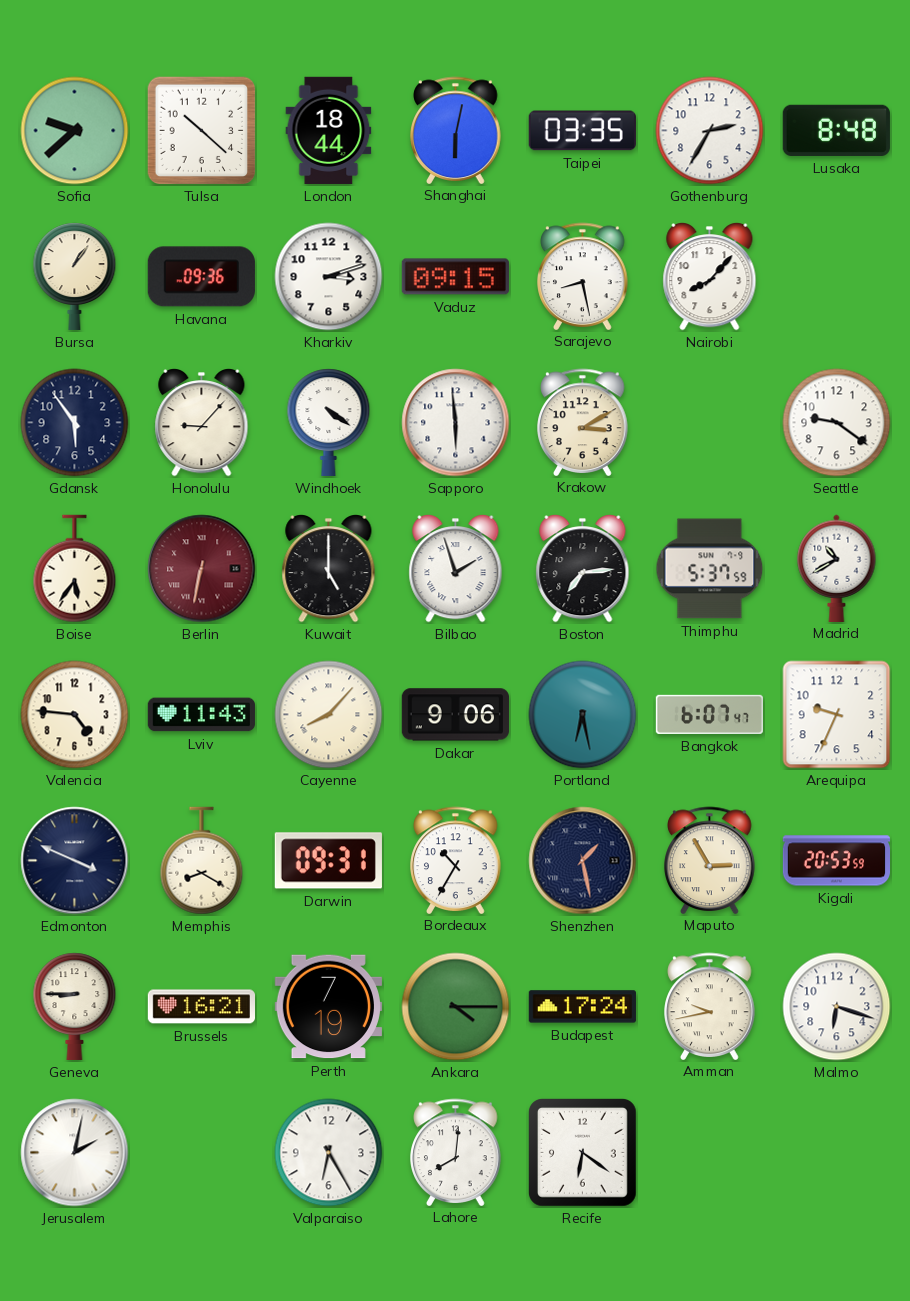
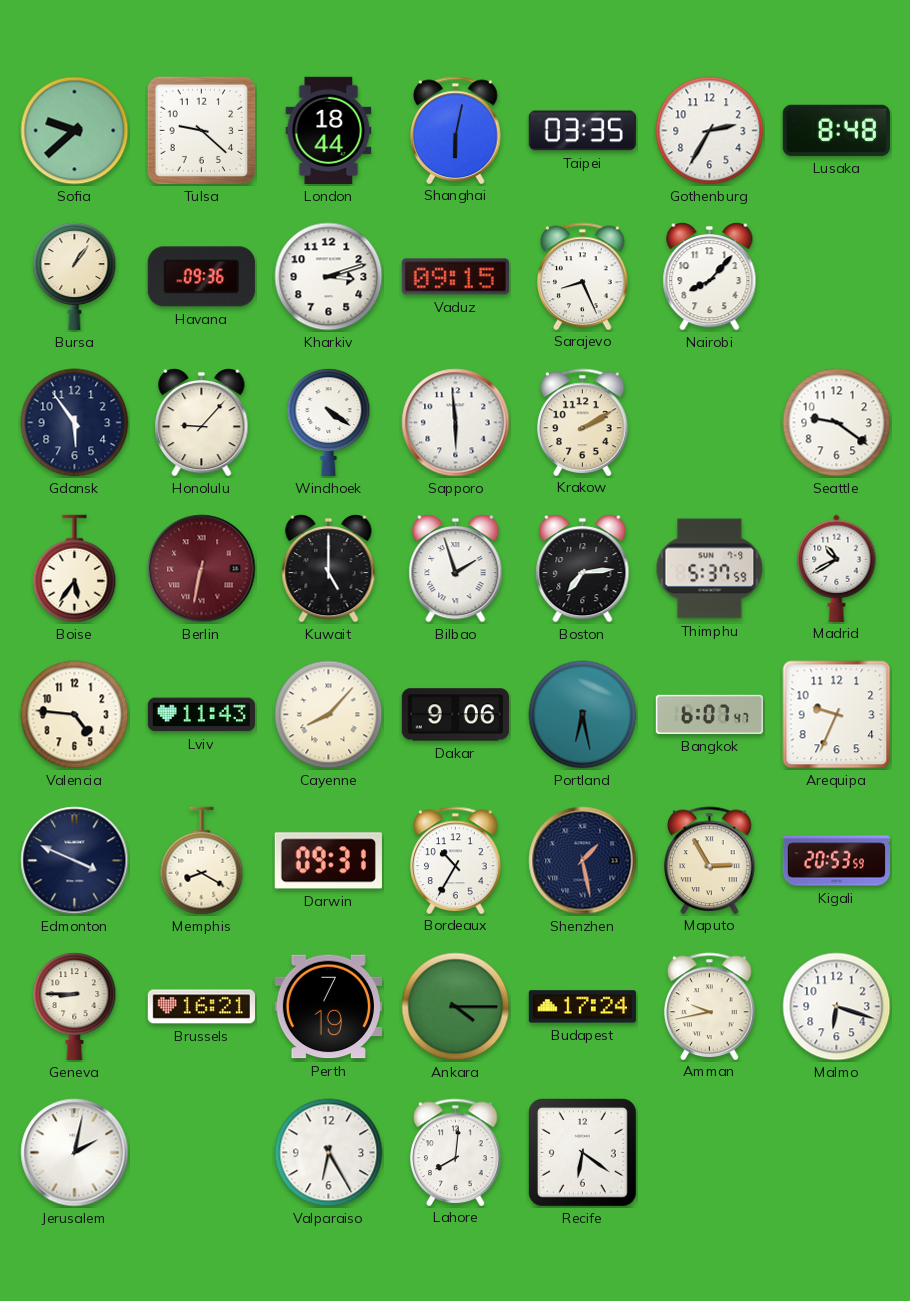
Tulsa: 10:22 -> 9:22 (202, 131)
Sarajevo: 8:28 -> 8:26 (583, 276)
Krakow: 3:10 -> 2:10 (583, 422)
